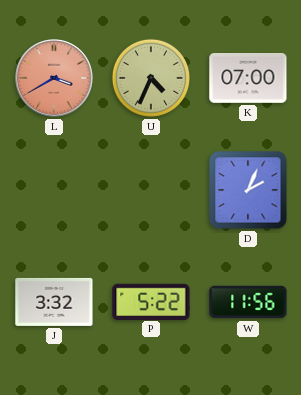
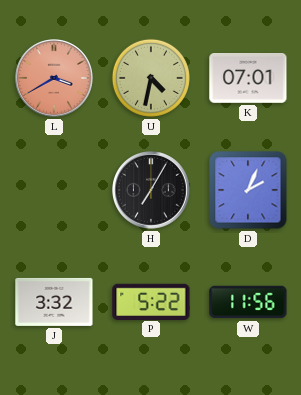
U: 4:34 -> 4:32 (151, 78)
K: 07:00 -> 07:01 (248, 79)
H: none -> 7:05 (152, 191)
